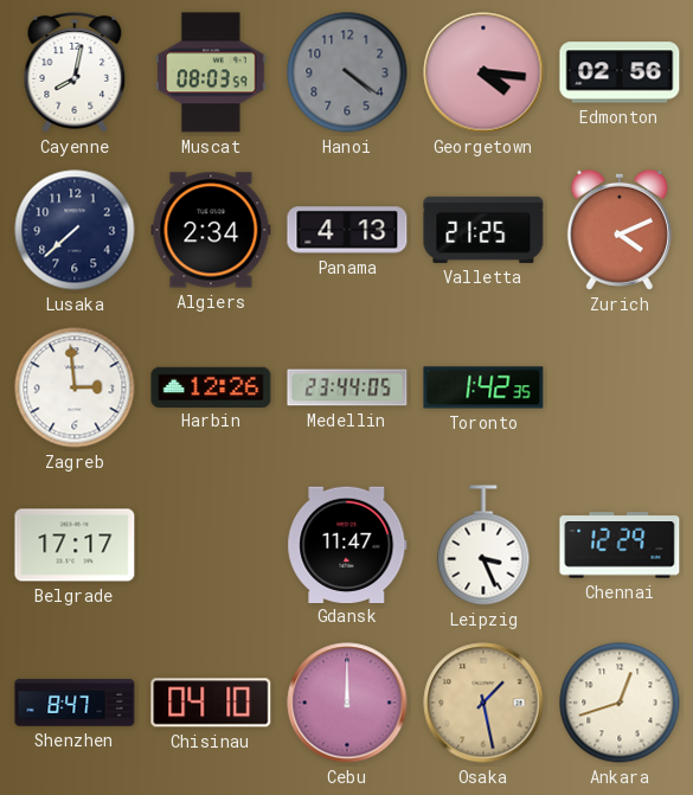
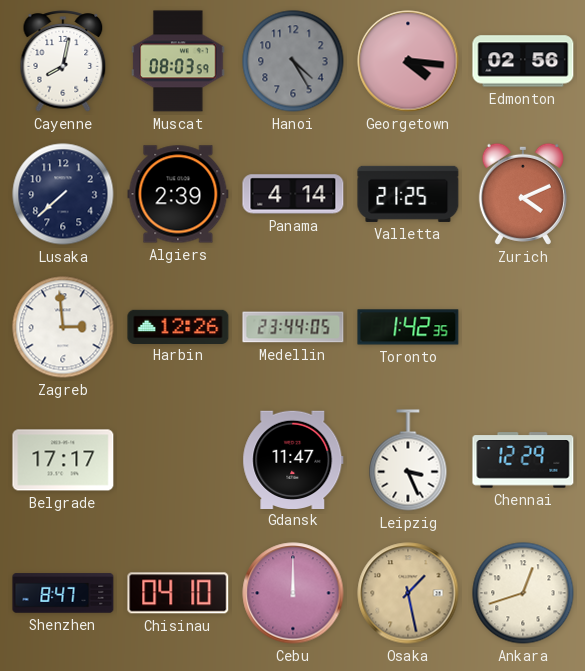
Hanoi: 4:21 -> 4:25 (293, 61)
Algiers: 2:34 -> 2:39 (178, 194)
Panama: 4:13 -> 4:14 (293, 194)
